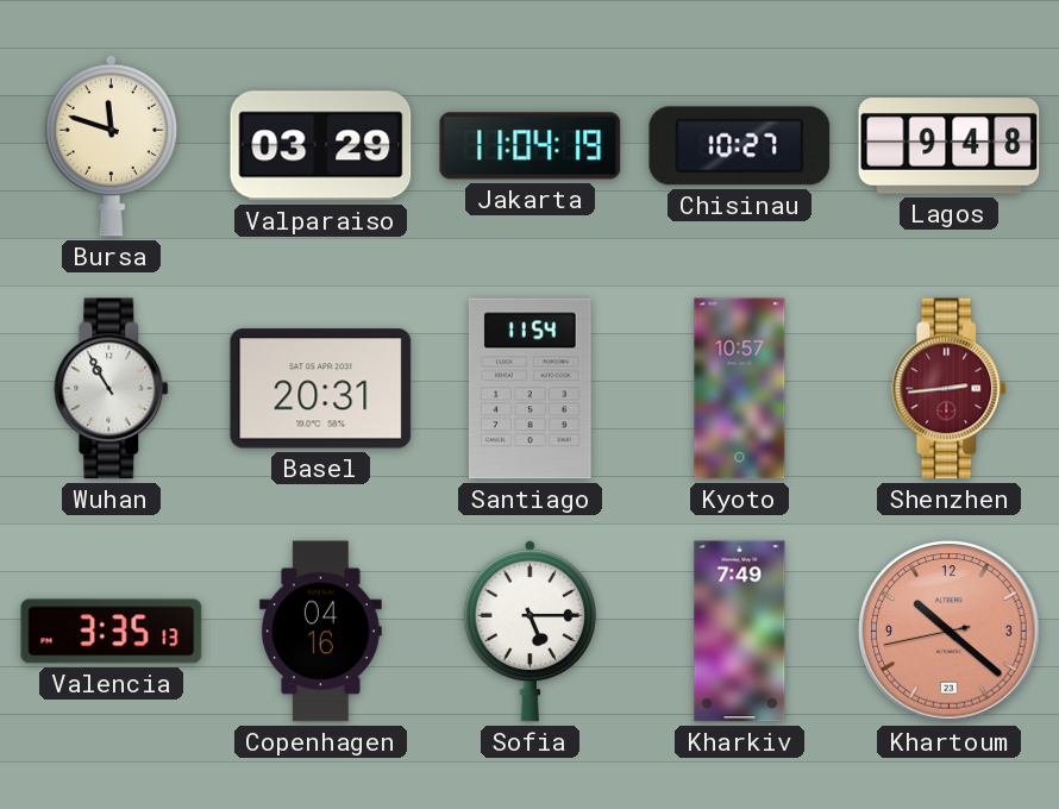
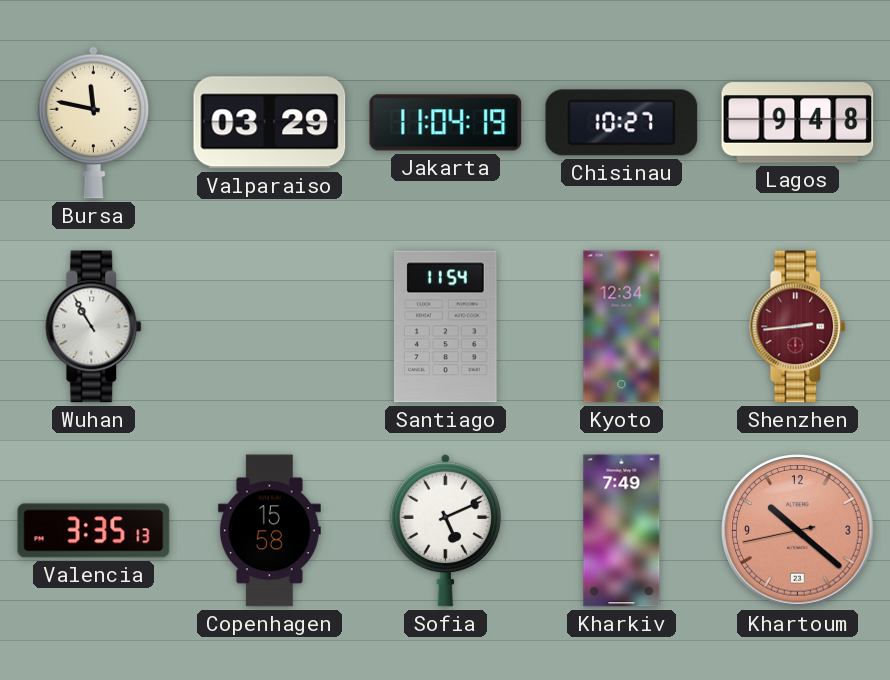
Bursa: 11:48 -> 11:47 (94, 122)
Basel: 20:31 -> none (321, 389)
Kyoto: 10:57 -> 12:34 (622, 327)
Copenhagen: 04:16 -> 15:58 (269, 531)
Sofia: 5:15 -> 5:11 (446, 530)
